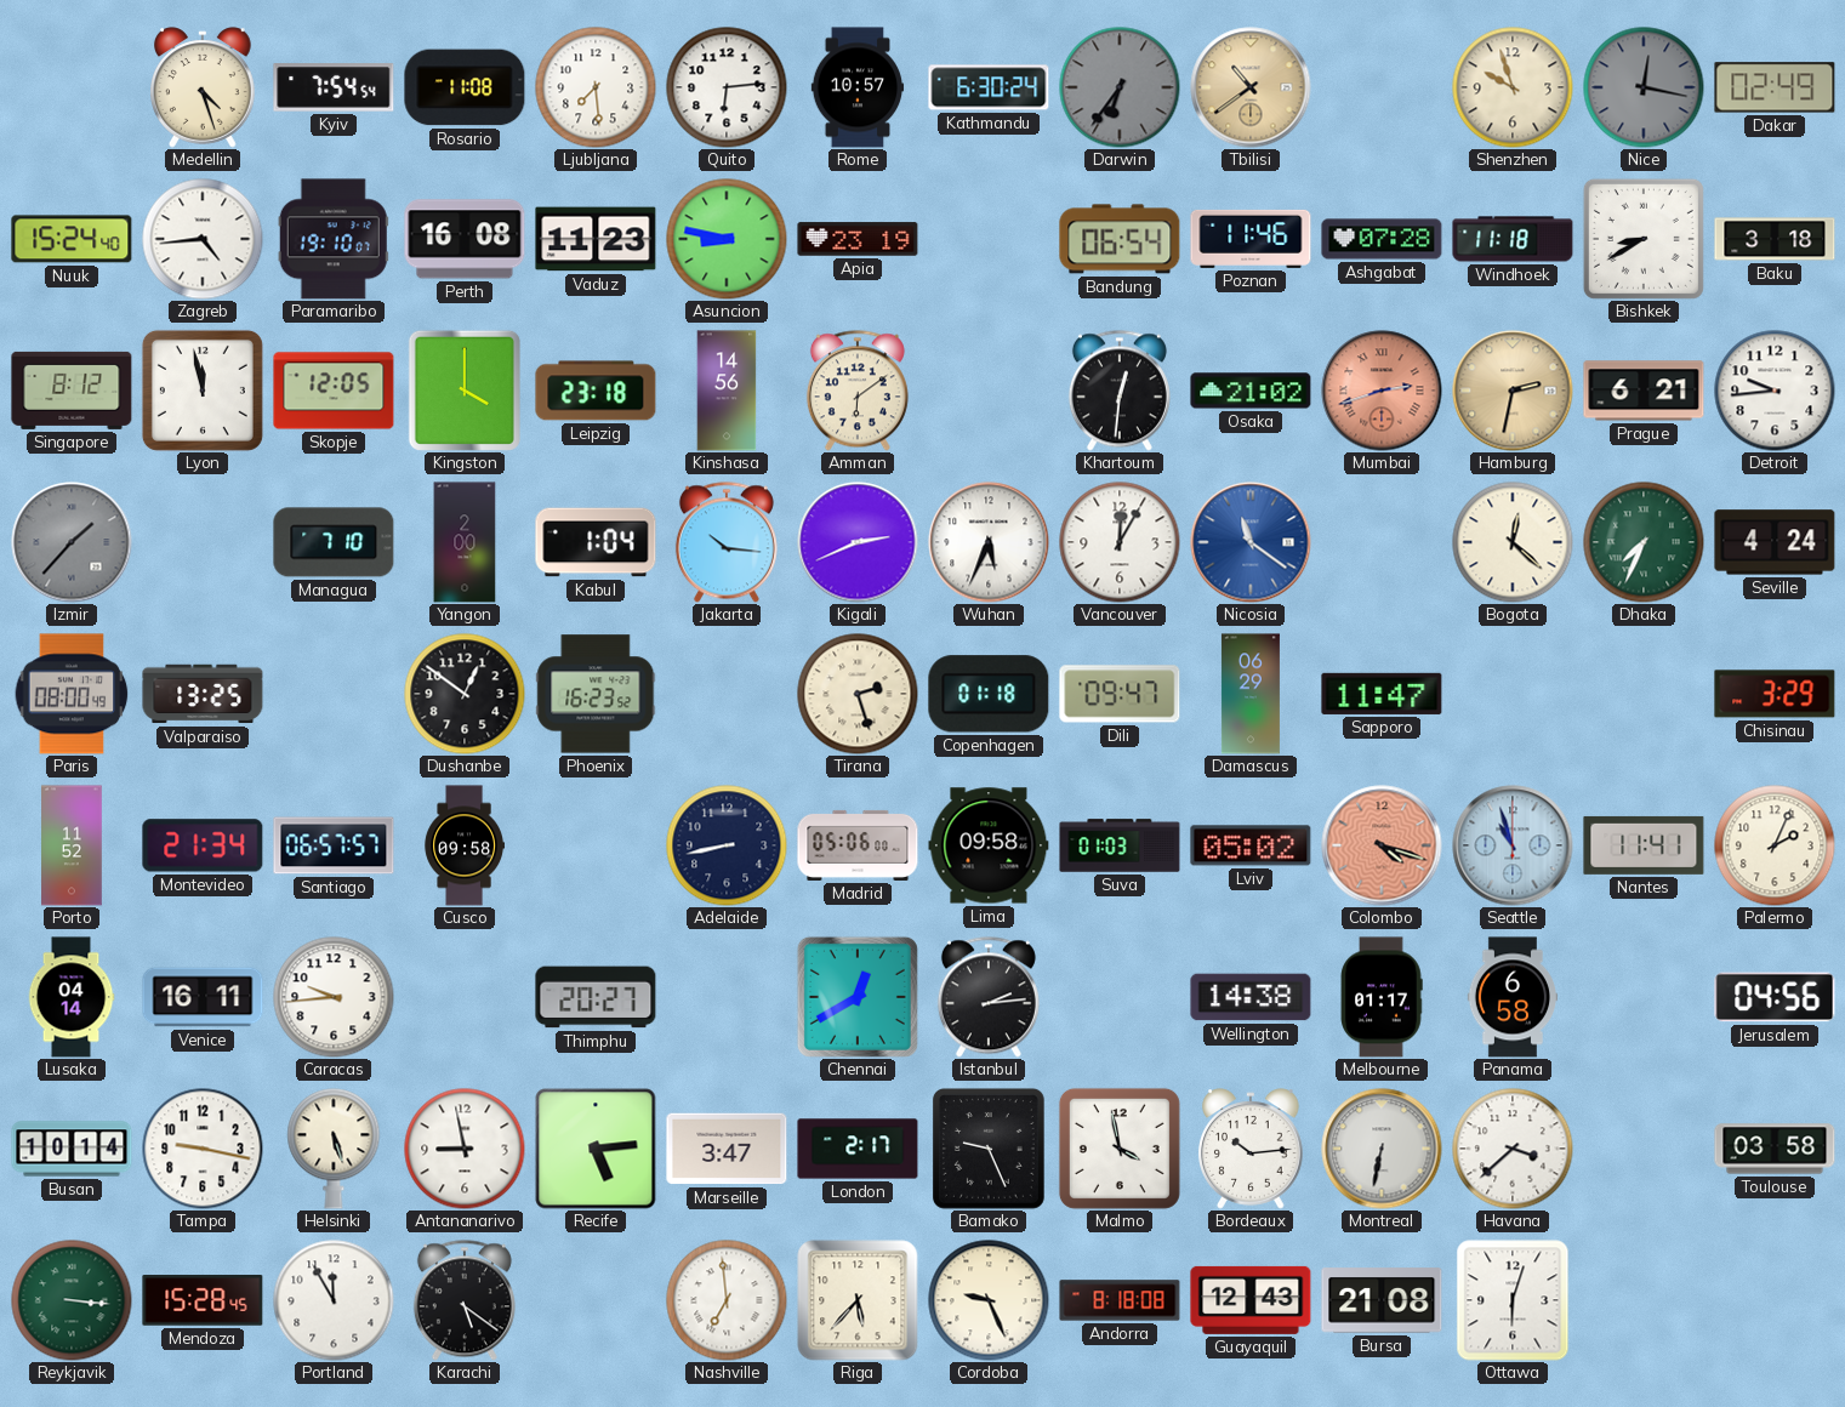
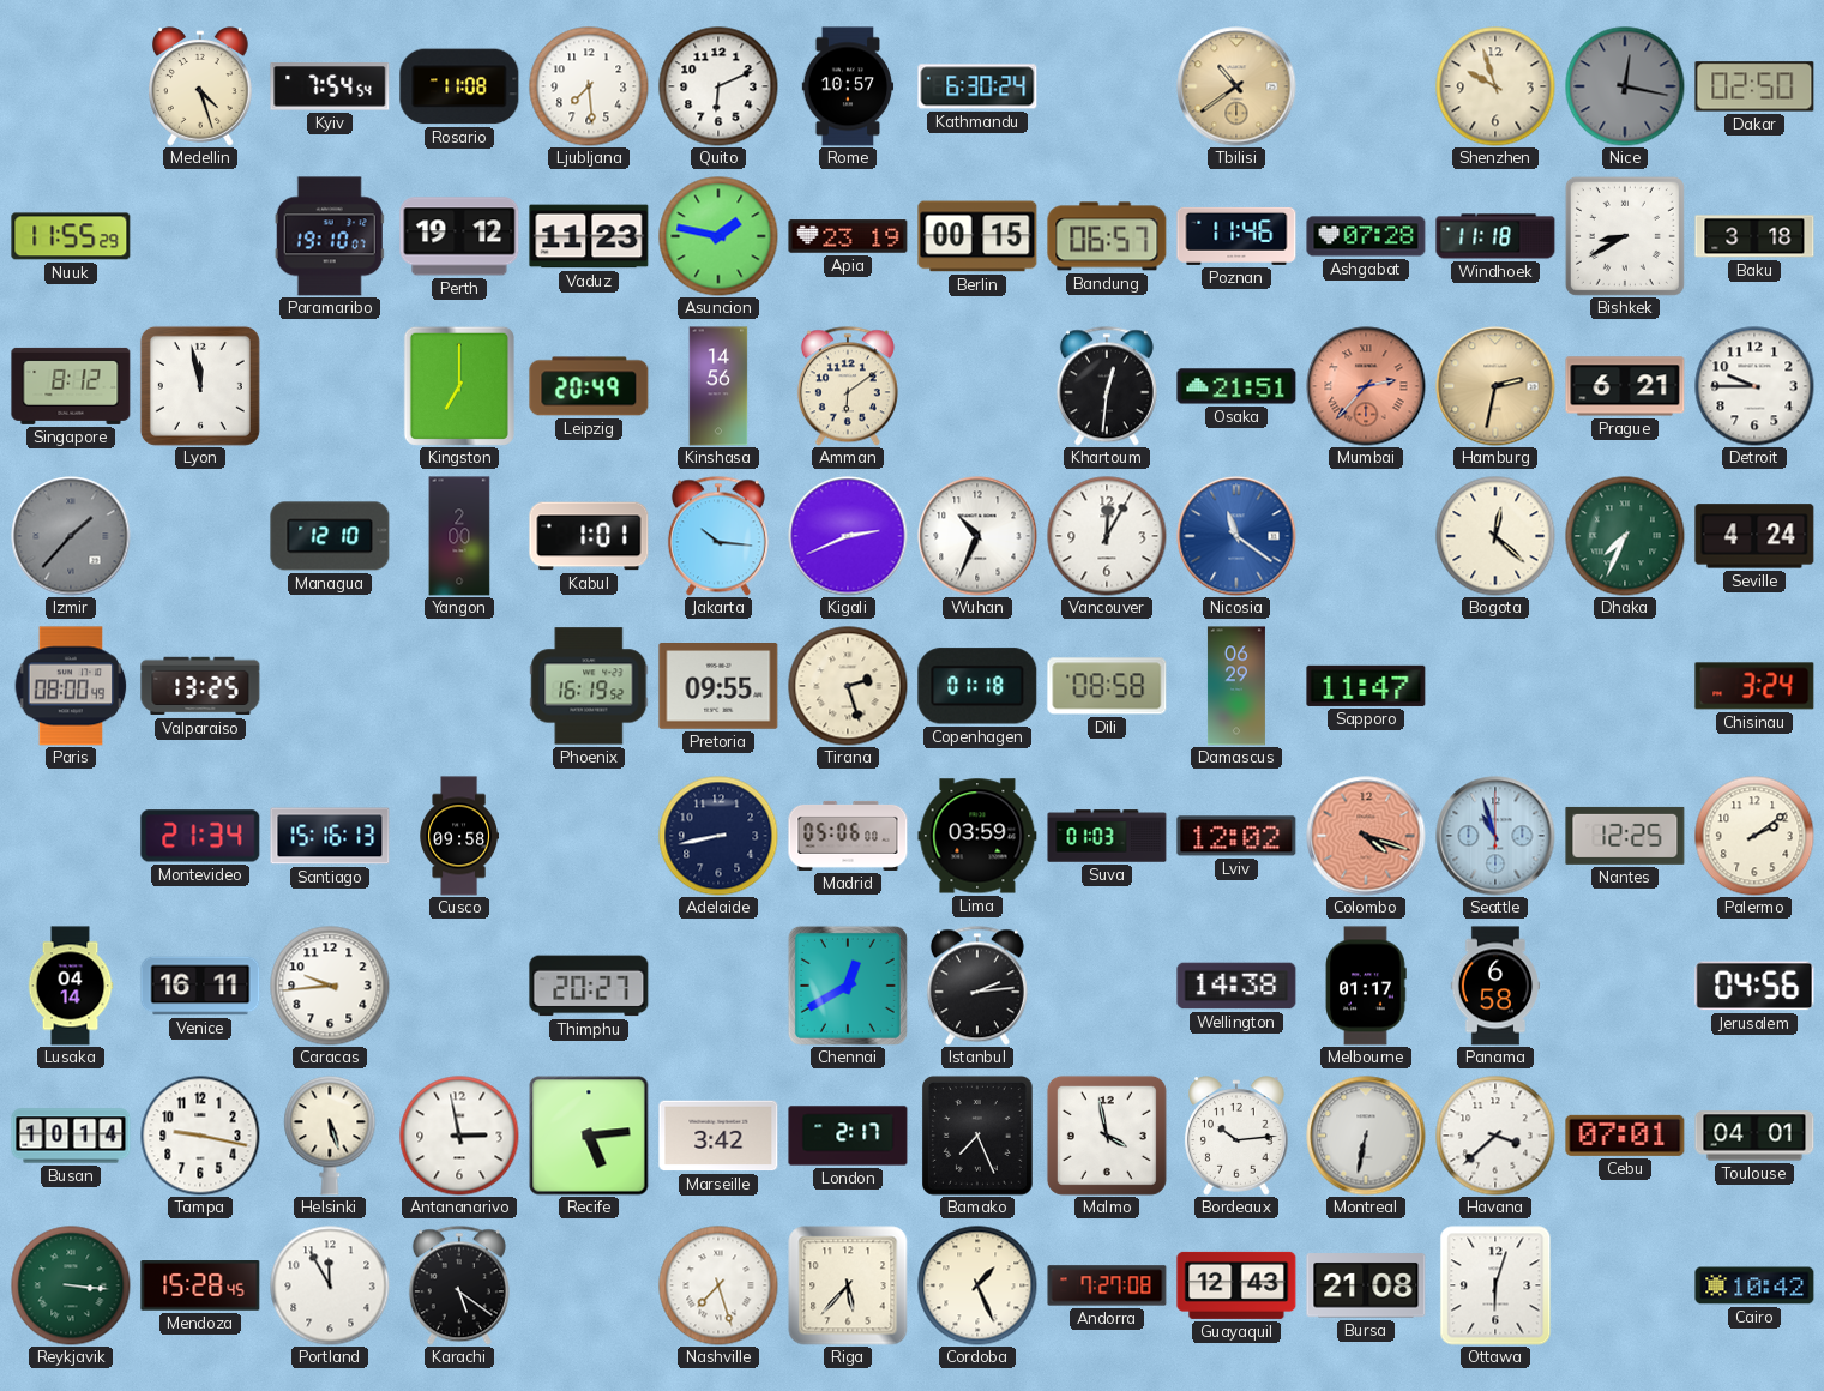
Quito: 6:14 -> 6:11 (718, 86)
Darwin: 6:36 -> none (1120, 87)
Dakar: 02:49 -> 02:50 (1754, 86)
Nuuk: 15:24 -> 11:55 (71, 236)
Zagreb: 4:44 -> none (203, 239)
Perth: 16:08 -> 19:12 (459, 236)
Asuncion: 8:47 -> 1:47 (718, 236)
Berlin: none -> 00:15 (977, 236)
Bandung: 06:54 -> 06:57 (1107, 236)
Skopje: 12:05 -> none (334, 391)
Kingston: 4:00 -> 7:00 (459, 386)
Leipzig: 23:18 -> 20:49 (589, 386)
Osaka: 21:02 -> 21:51 (1236, 386)
Mumbai: 2:42 -> 2:37 (1366, 386)
Detroit: 9:44 -> 9:45 (1754, 386)
Managua: 7:10 -> 12:10 (330, 536)
Kabul: 1:04 -> 1:01 (589, 536)
Wuhan: 5:34 -> 10:34 (977, 536)
Dushanbe: 12:51 -> none (465, 694)
Phoenix: 16:23 -> 16:19 (589, 686)
Pretoria: none -> 09:55 (718, 687)
Dili: 09:47 -> 08:58 (1107, 686)
Chisinau: 3:29 -> 3:24 (1754, 686)
Porto: 11:52 -> none (72, 845)
Santiago: 06:57 -> 15:16 (330, 836)
Lima: 09:58 -> 03:59 (977, 836)
Lviv: 05:02 -> 12:02 (1236, 836)
Nantes: 11:41 -> 12:25 (1625, 836)
Palermo: 2:04 -> 2:09 (1754, 836)
Antananarivo: 8:58 -> 2:58 (459, 1136)
Marseille: 3:47 -> 3:42 (718, 1136)
Bamako: 9:26 -> 7:26 (977, 1136)
Cebu: none -> 07:01 (1625, 1136)
Toulouse: 03:58 -> 04:01 (1754, 1136)
Nashville: 6:59 -> 7:27 (718, 1285)
Cordoba: 9:26 -> 1:26 (977, 1285)
Andorra: 8:18 -> 7:27 (1107, 1285)
Cairo: none -> 10:42 (1754, 1285)
